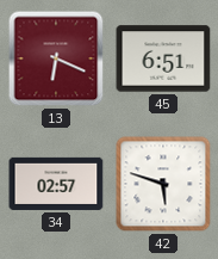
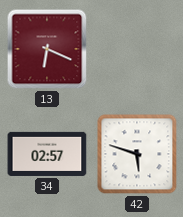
45: 6:51 -> none (163, 58)
